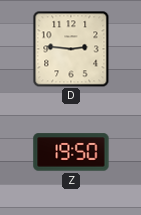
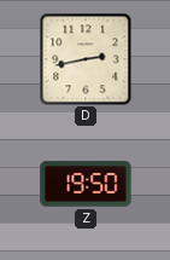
D: 2:46 -> 2:43 (86, 59)
